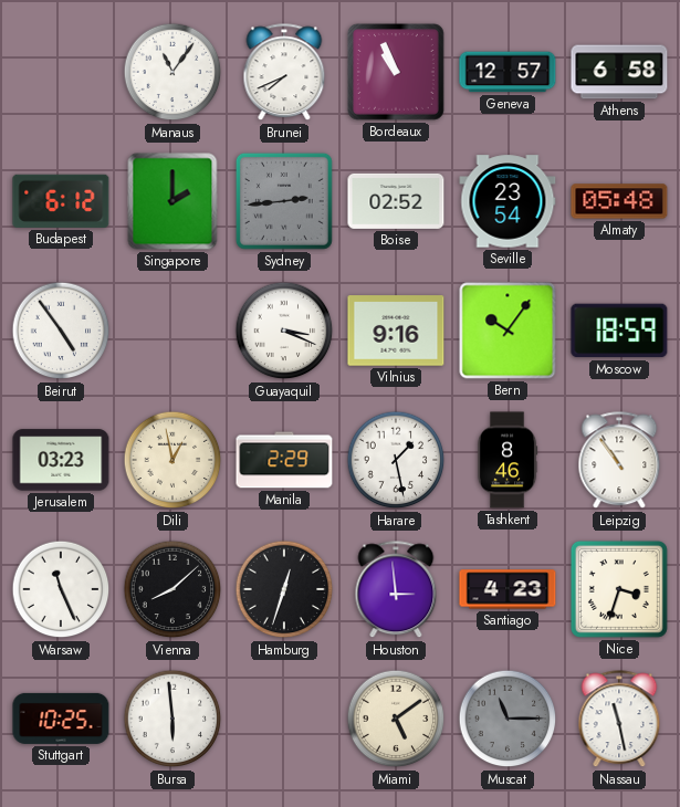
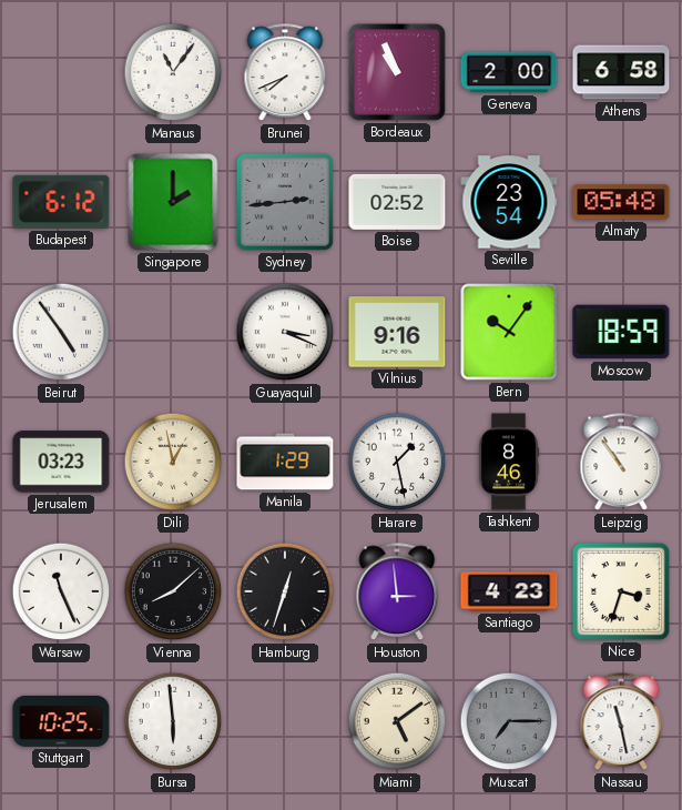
Geneva: 12:57 -> 2:00 (509, 72)
Manila: 2:29 -> 1:29 (285, 462)
Muscat: 11:15 -> 7:15 (509, 721)
